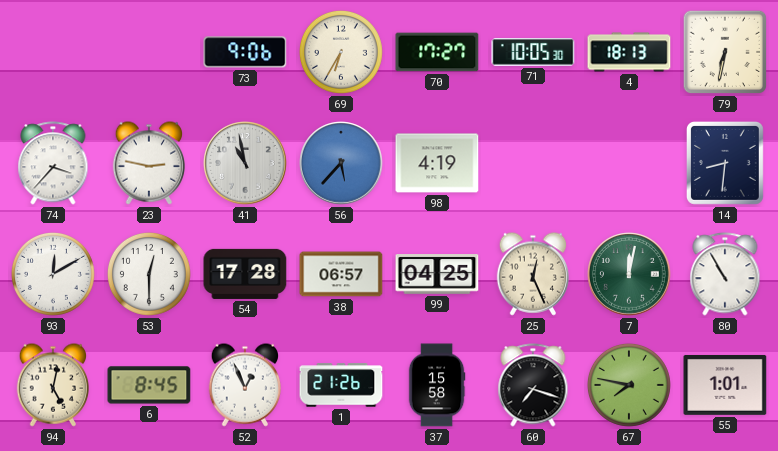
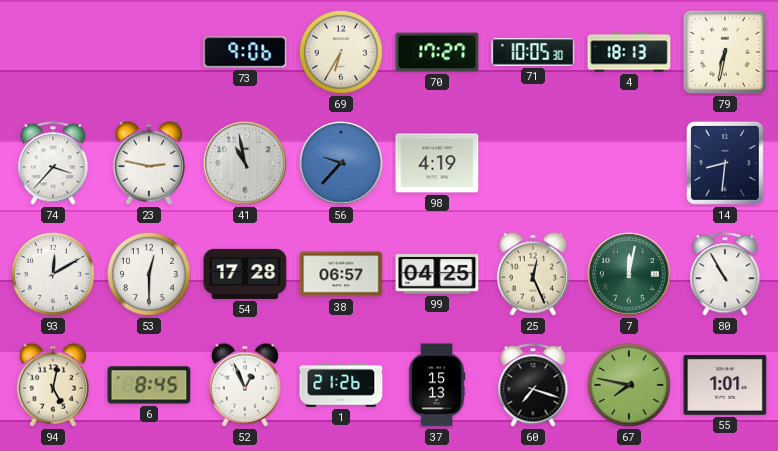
56: 5:37 -> 9:37 (341, 163)
37: 15:58 -> 15:13 (437, 385)
